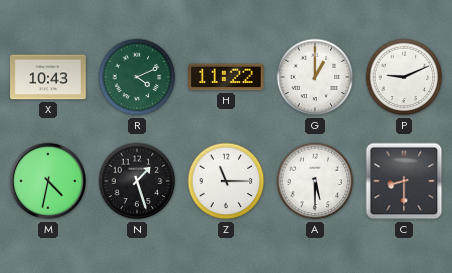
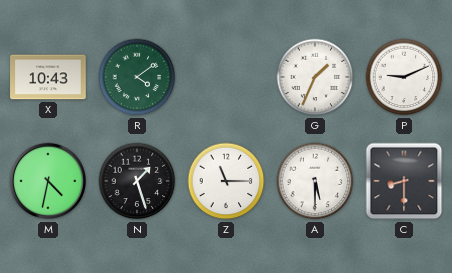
R: 4:11 -> 4:09 (137, 77)
H: 11:22 -> none (227, 77)
G: 1:00 -> 1:34 (315, 77)
